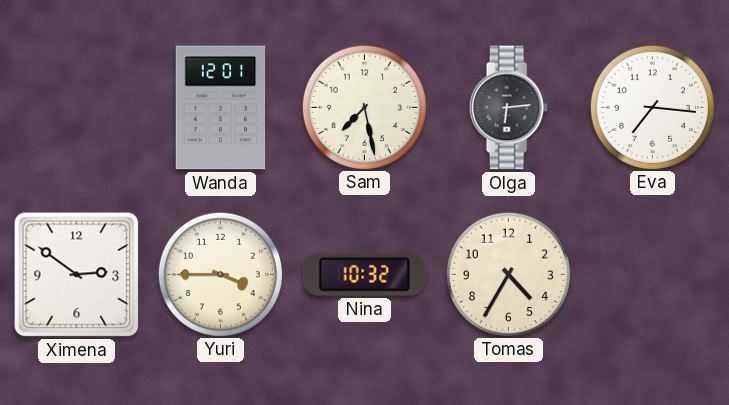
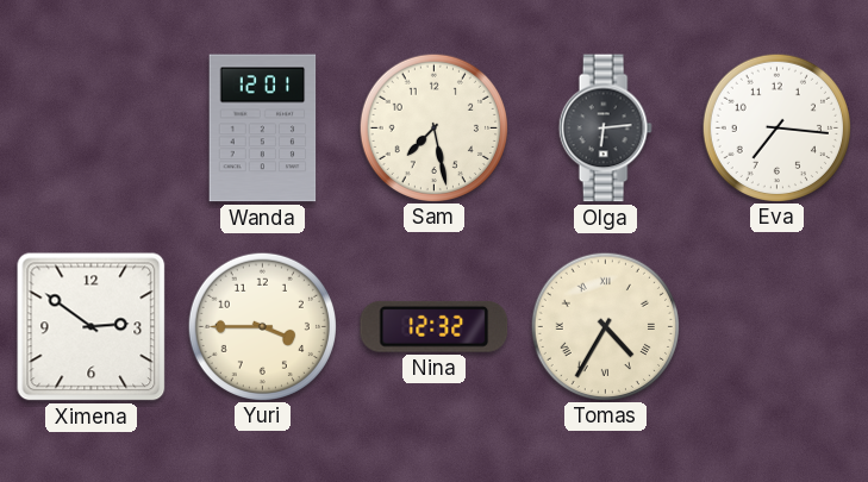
Nina: 10:32 -> 12:32 (435, 326)
Tomas numerals: Arabic -> Roman (605, 326)
